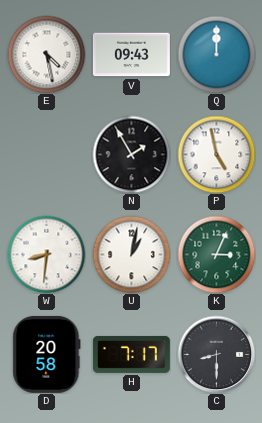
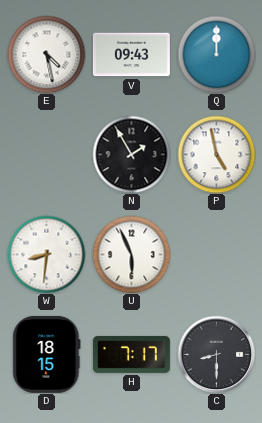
U: 1:02 -> 5:56 (131, 254)
K: 3:04 -> none (216, 254)
D: 20:58 -> 18:15 (47, 354)
